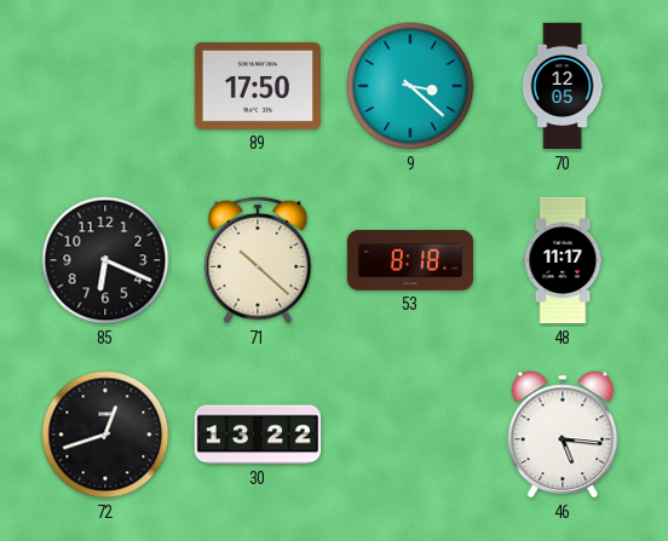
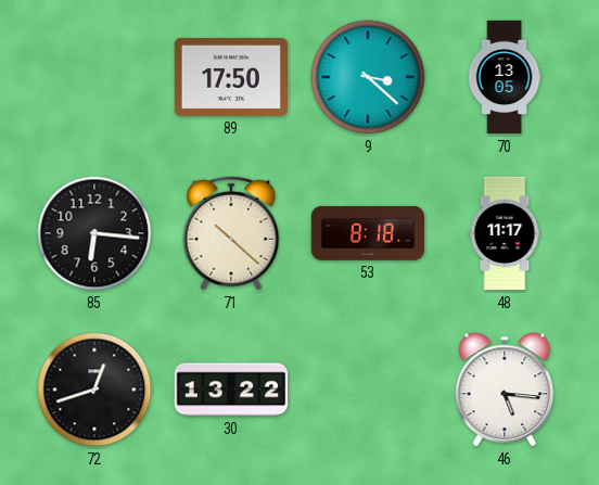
70: 12:05 -> 13:05 (505, 77)
85: 6:19 -> 6:16 (94, 233)
